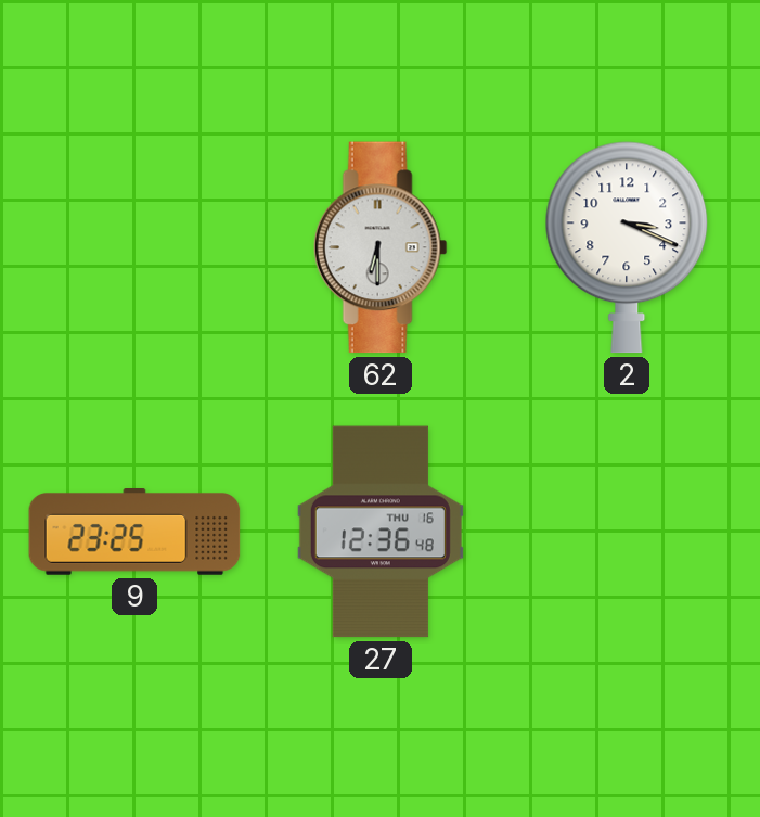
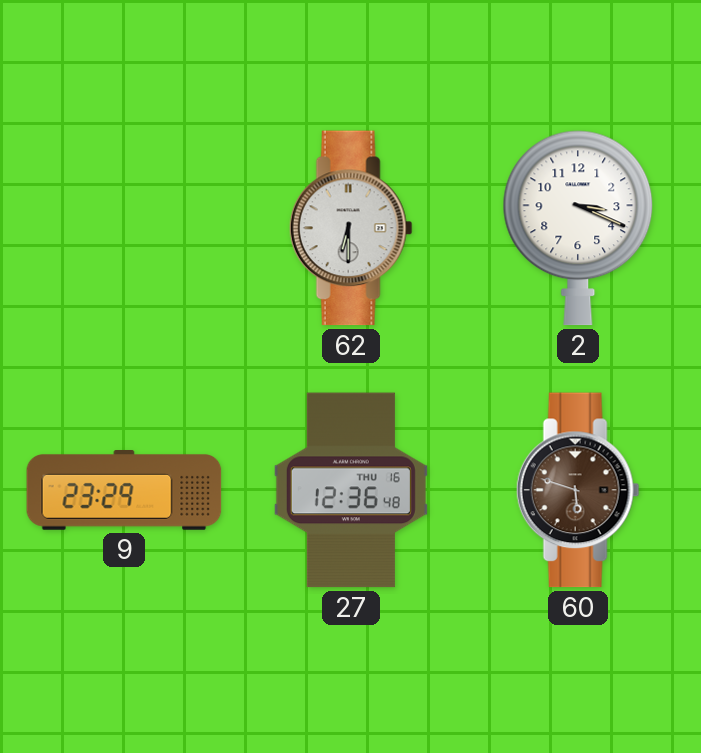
9: 23:25 -> 23:29 (124, 491)
60: none -> 5:48 (578, 490)
